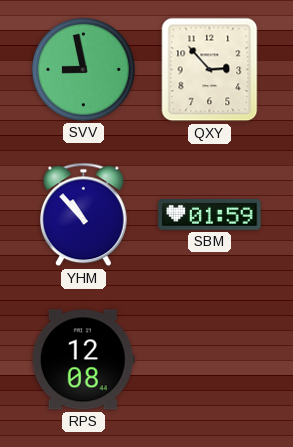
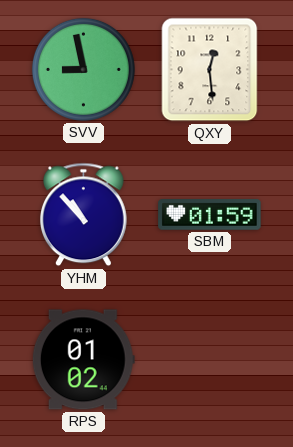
QXY: 2:53 -> 12:29 (210, 70)
RPS: 12:08 -> 01:02 (83, 360)
